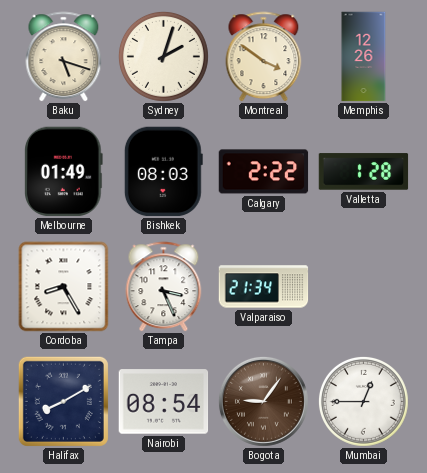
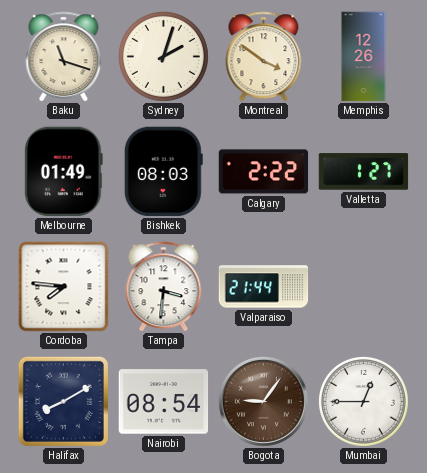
Baku: 5:18 -> 11:18 (64, 57)
Valletta: 1:28 -> 1:27 (364, 172)
Cordoba: 8:25 -> 7:46 (64, 287)
Tampa: 3:26 -> 3:31 (164, 287)
Valparaiso: 21:34 -> 21:44 (264, 287)
